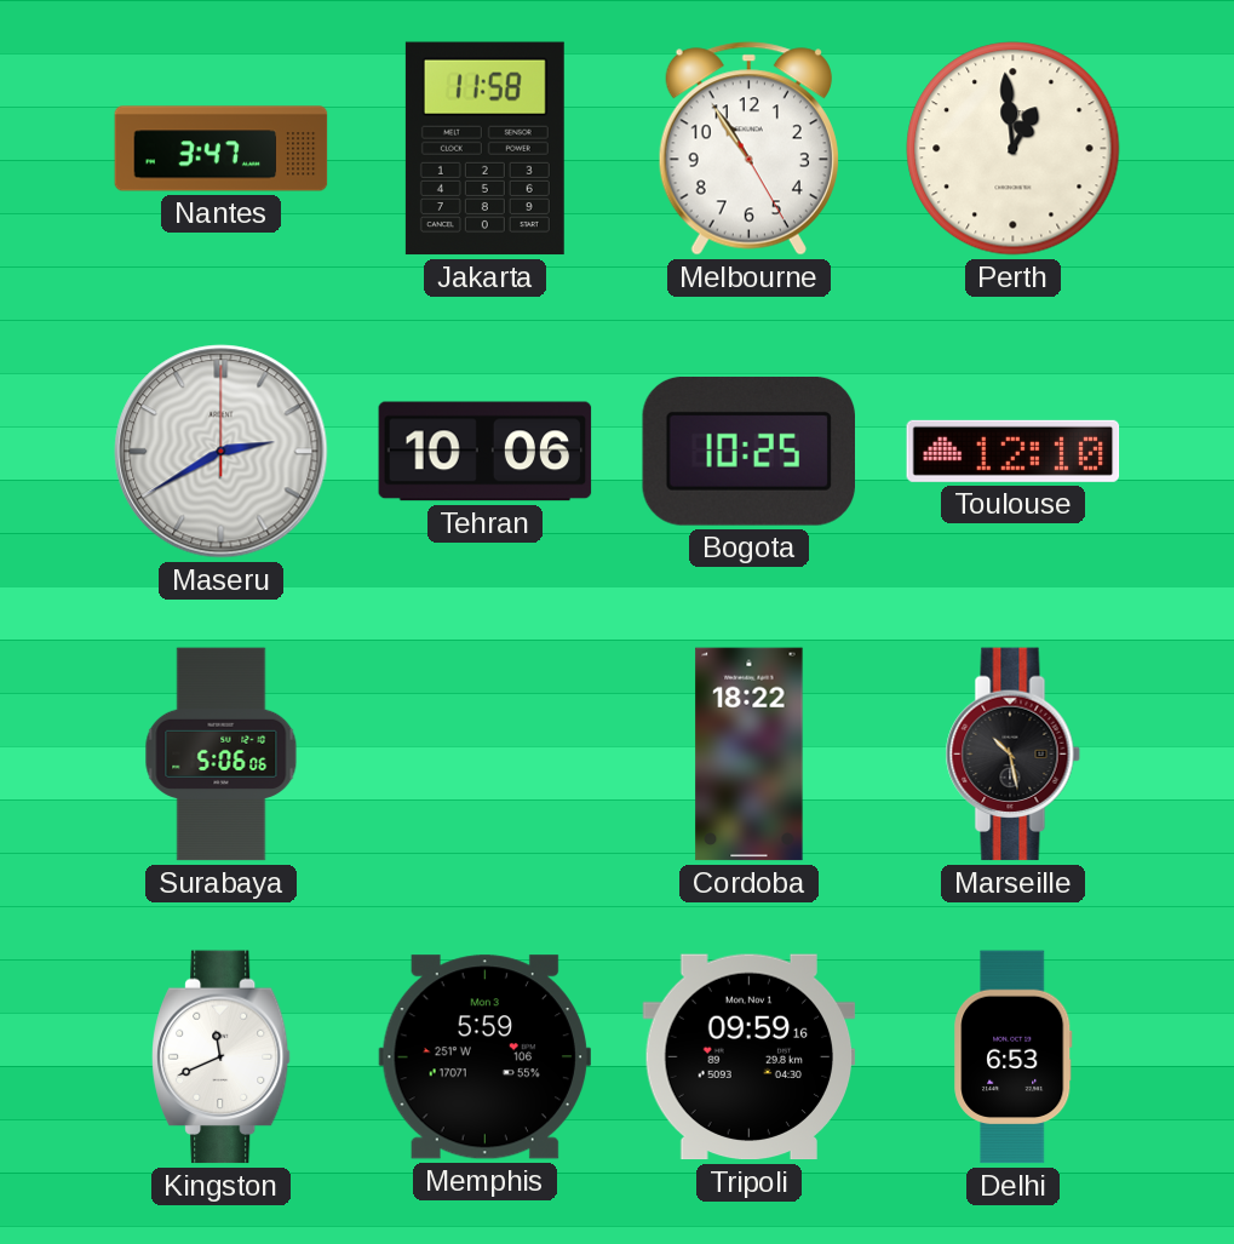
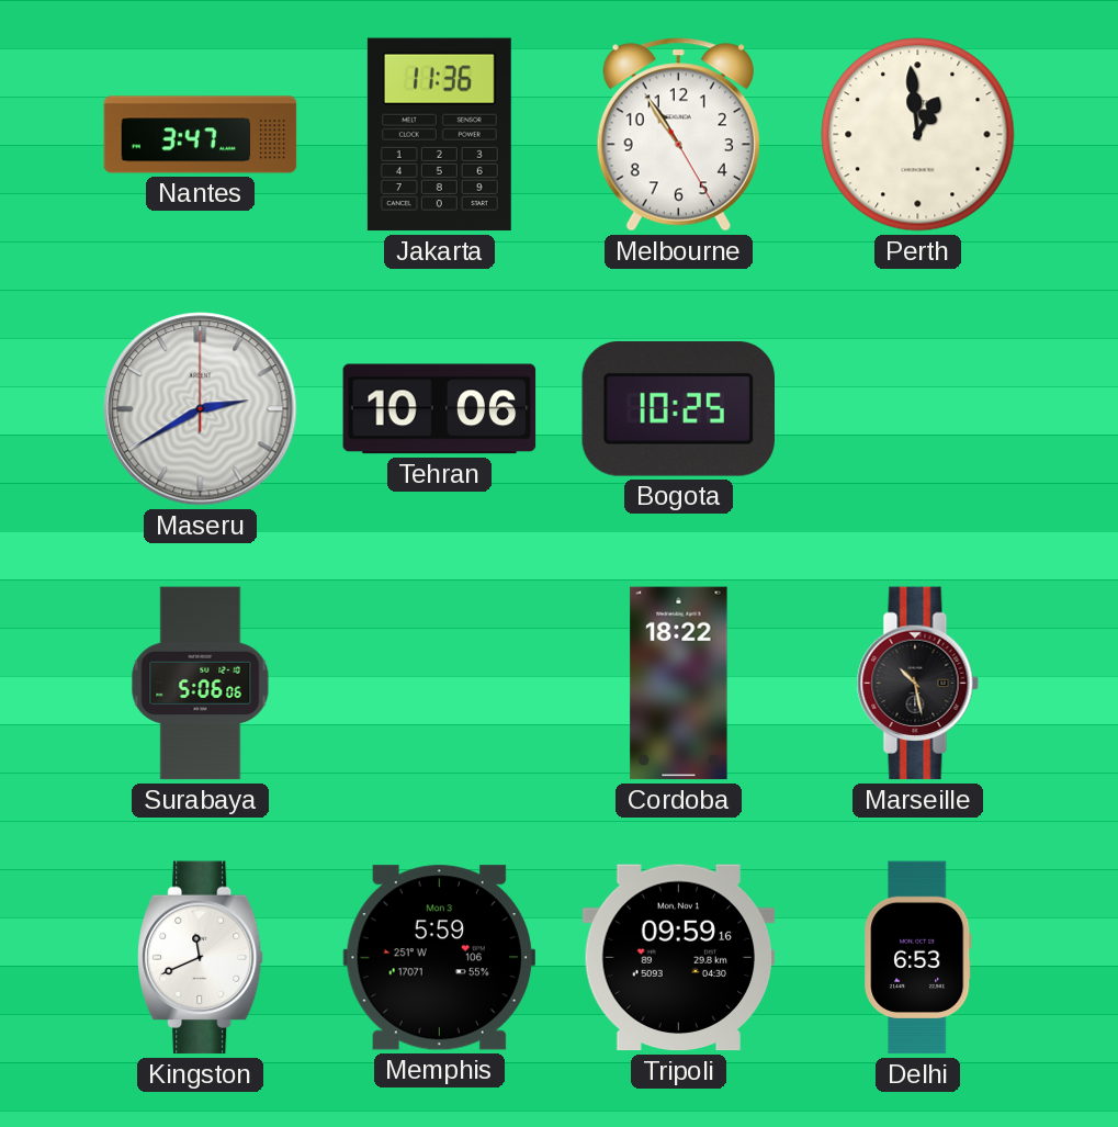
Jakarta: 11:58 -> 11:36 (439, 135)
Toulouse: 12:10 -> none (1014, 451)
